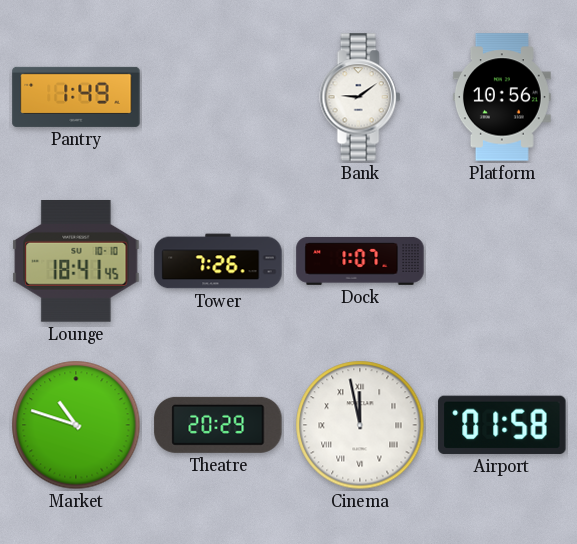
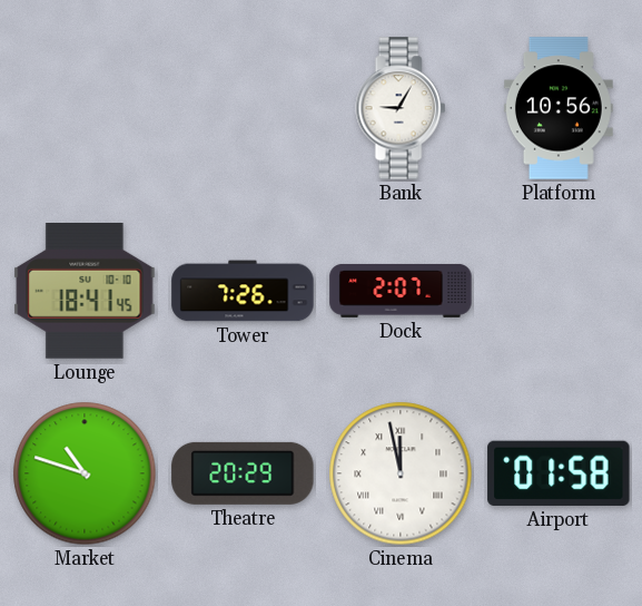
Pantry: 1:49 -> none (76, 97)
Bank: 9:09 -> 9:05 (401, 108)
Dock: 1:07 -> 2:07 (401, 291)
